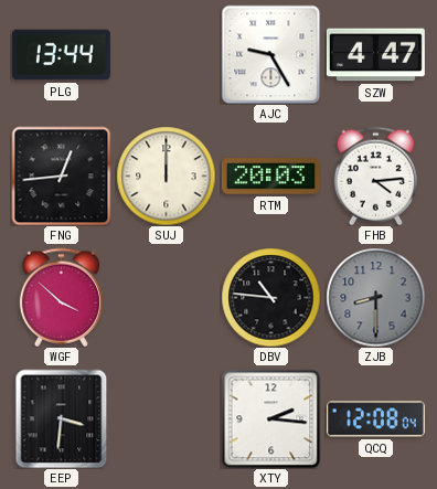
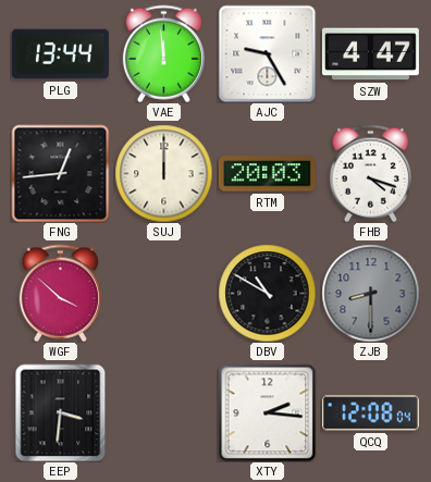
VAE: none -> 11:59 (163, 53)
FHB: 4:14 -> 4:18 (370, 173)
DBV: 10:46 -> 10:50 (267, 293)
